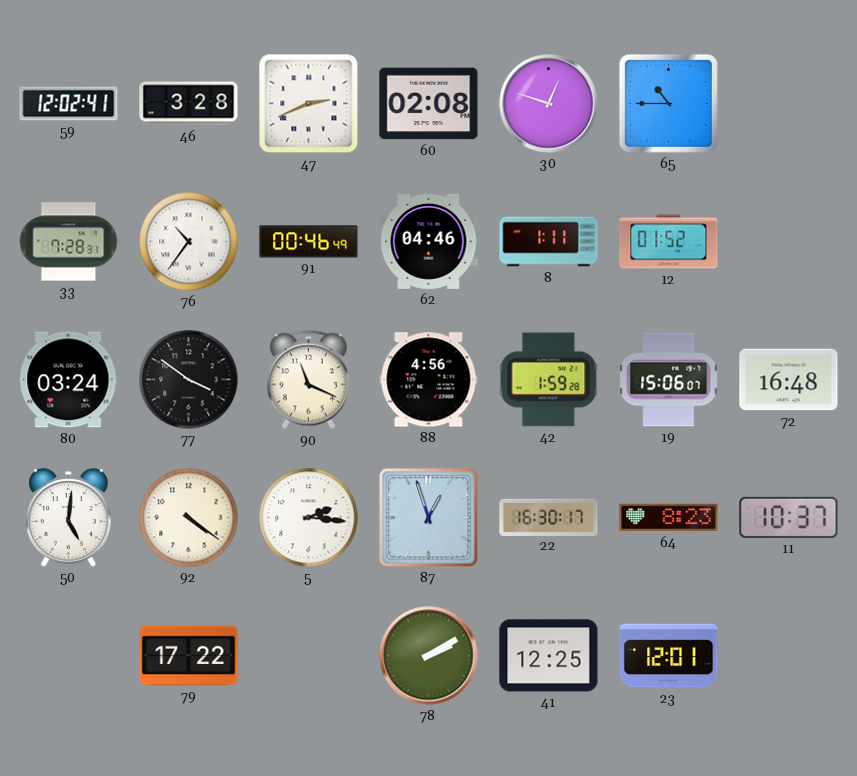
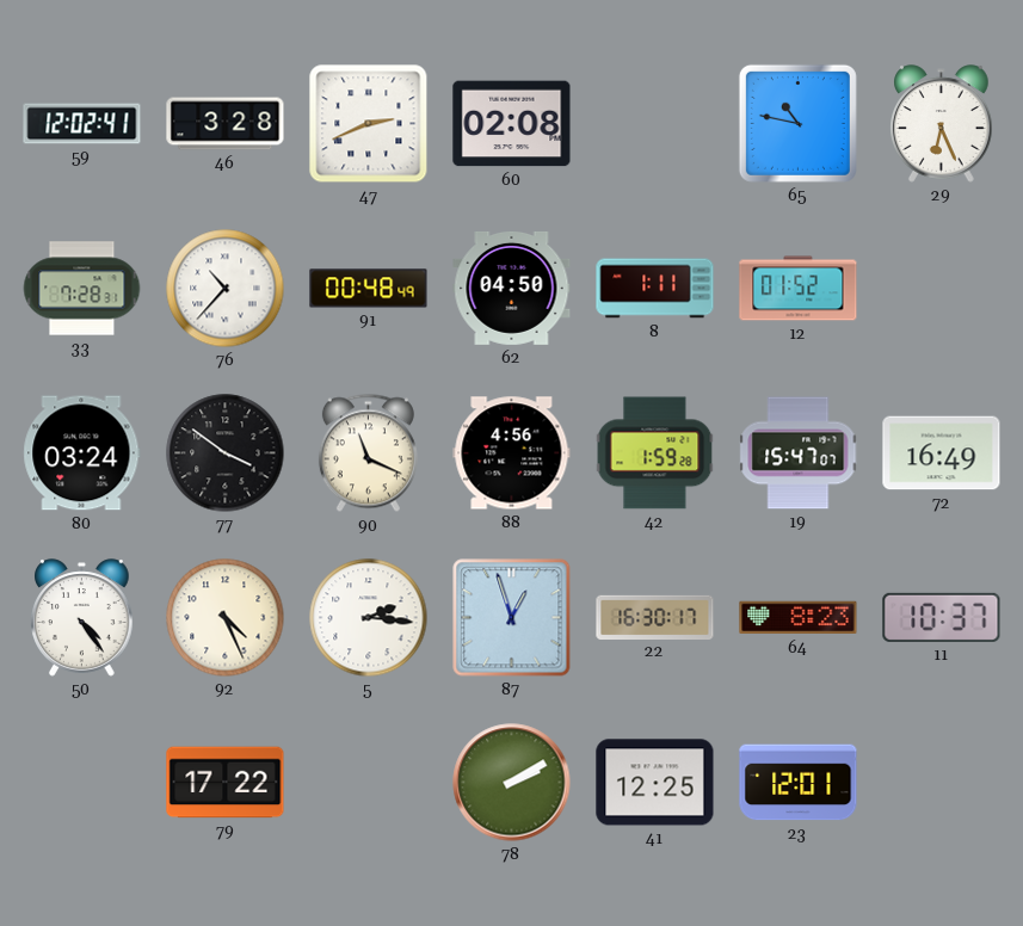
30: 12:48 -> none (549, 104)
65: 10:45 -> 10:47 (797, 123)
29: none -> 6:26 (942, 124)
76: 10:36 -> 10:37 (226, 289)
91: 00:46 -> 00:48 (369, 289)
62: 04:46 -> 04:50 (512, 288)
19: 15:06 -> 15:47 (799, 453)
72: 16:48 -> 16:49 (942, 453)
50: 5:01 -> 4:24 (82, 618)
92: 4:21 -> 4:26 (226, 618)
